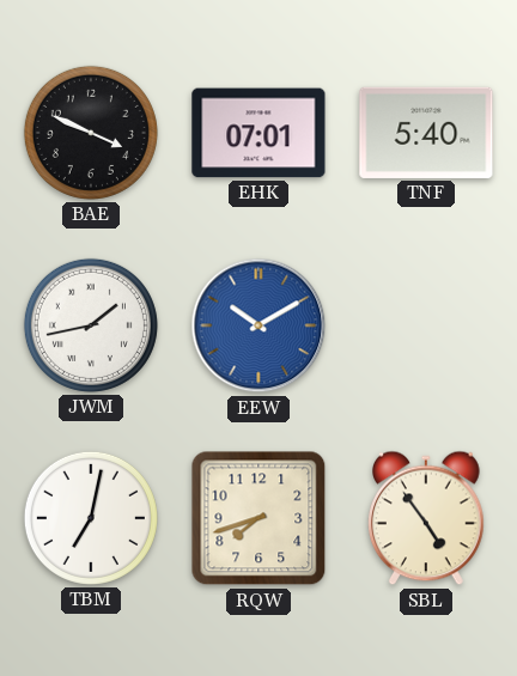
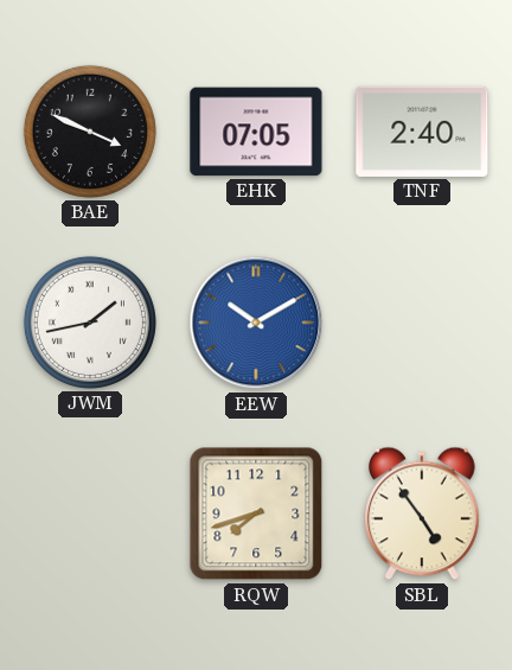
EHK: 07:01 -> 07:05 (256, 132)
TNF: 5:40 -> 2:40 (422, 132)
TBM: 7:02 -> none (91, 518)
